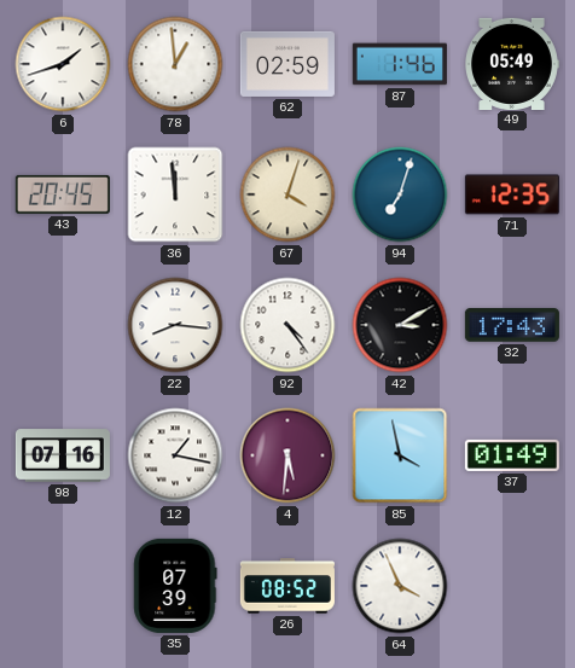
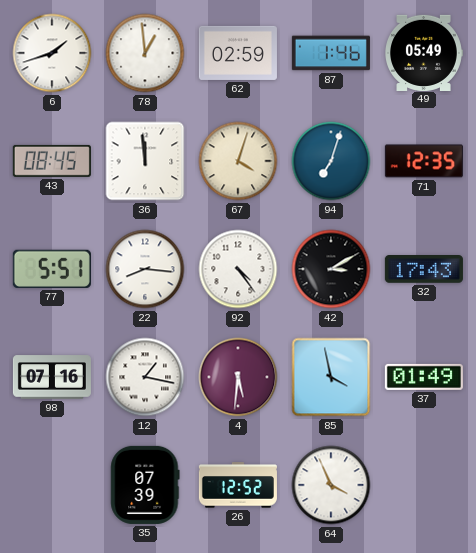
43: 20:45 -> 08:45 (52, 161)
77: none -> 5:51 (52, 269)
26: 08:52 -> 12:52 (238, 485)
